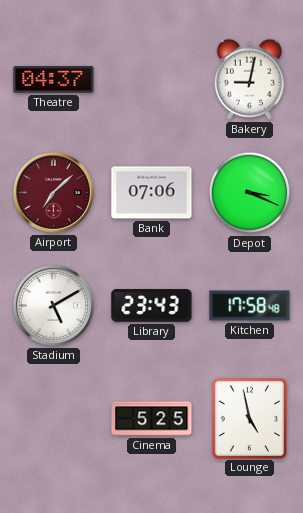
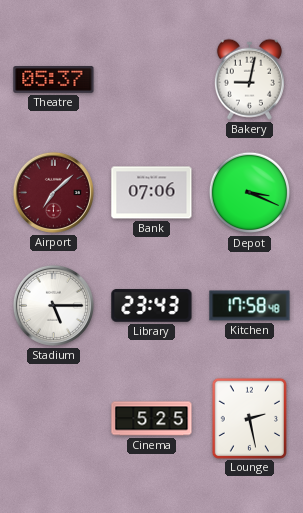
Theatre: 04:37 -> 05:37 (54, 80)
Stadium: 5:10 -> 5:15 (53, 305)
Lounge: 4:58 -> 2:28 (249, 418)
